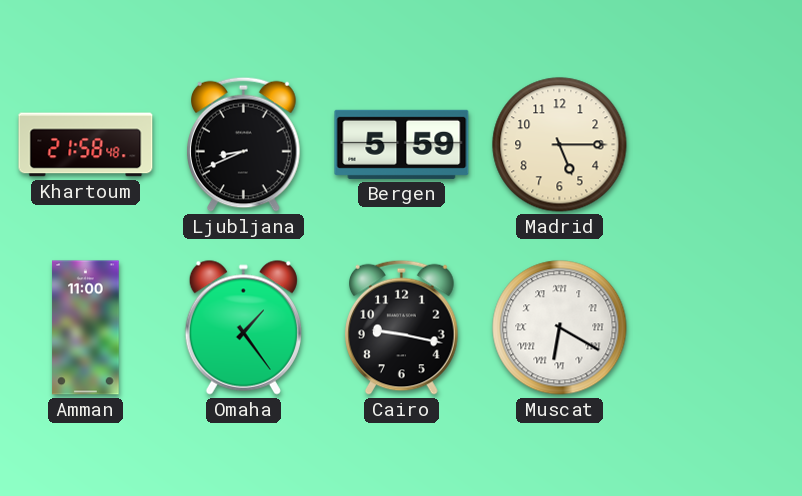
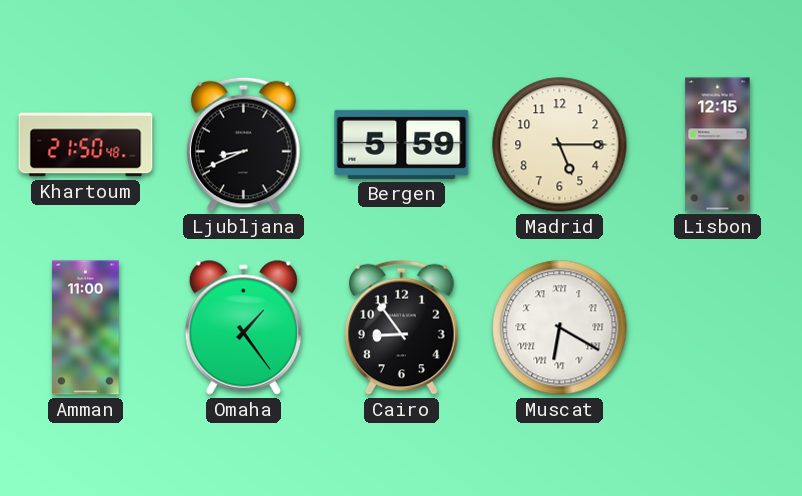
Khartoum: 21:58 -> 21:50 (86, 145)
Lisbon: none -> 12:15 (718, 145)
Cairo: 9:17 -> 8:54 (402, 327)
